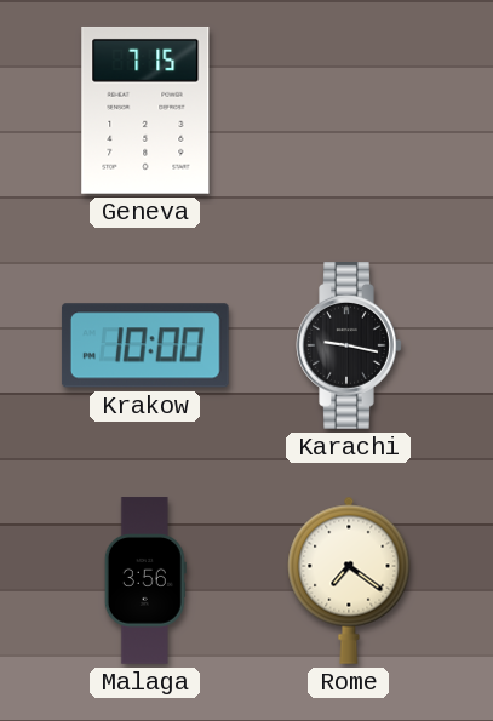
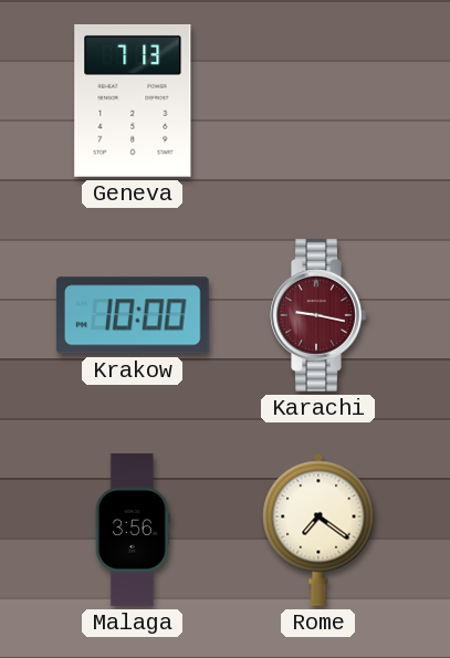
Geneva: 7:15 -> 7:13 (133, 101)
Karachi dial: black -> burgundy (318, 315)
